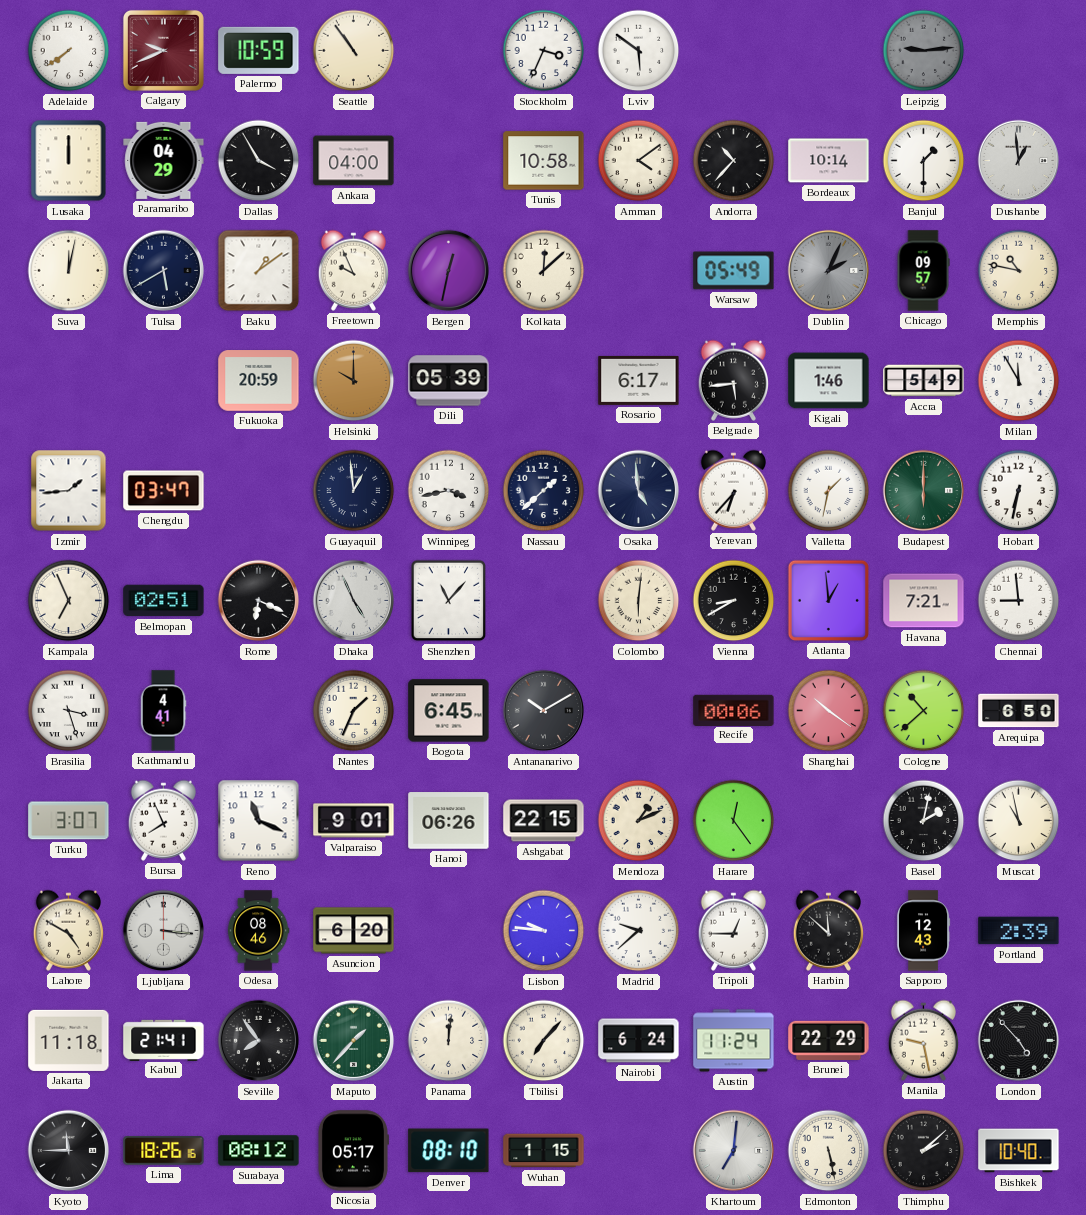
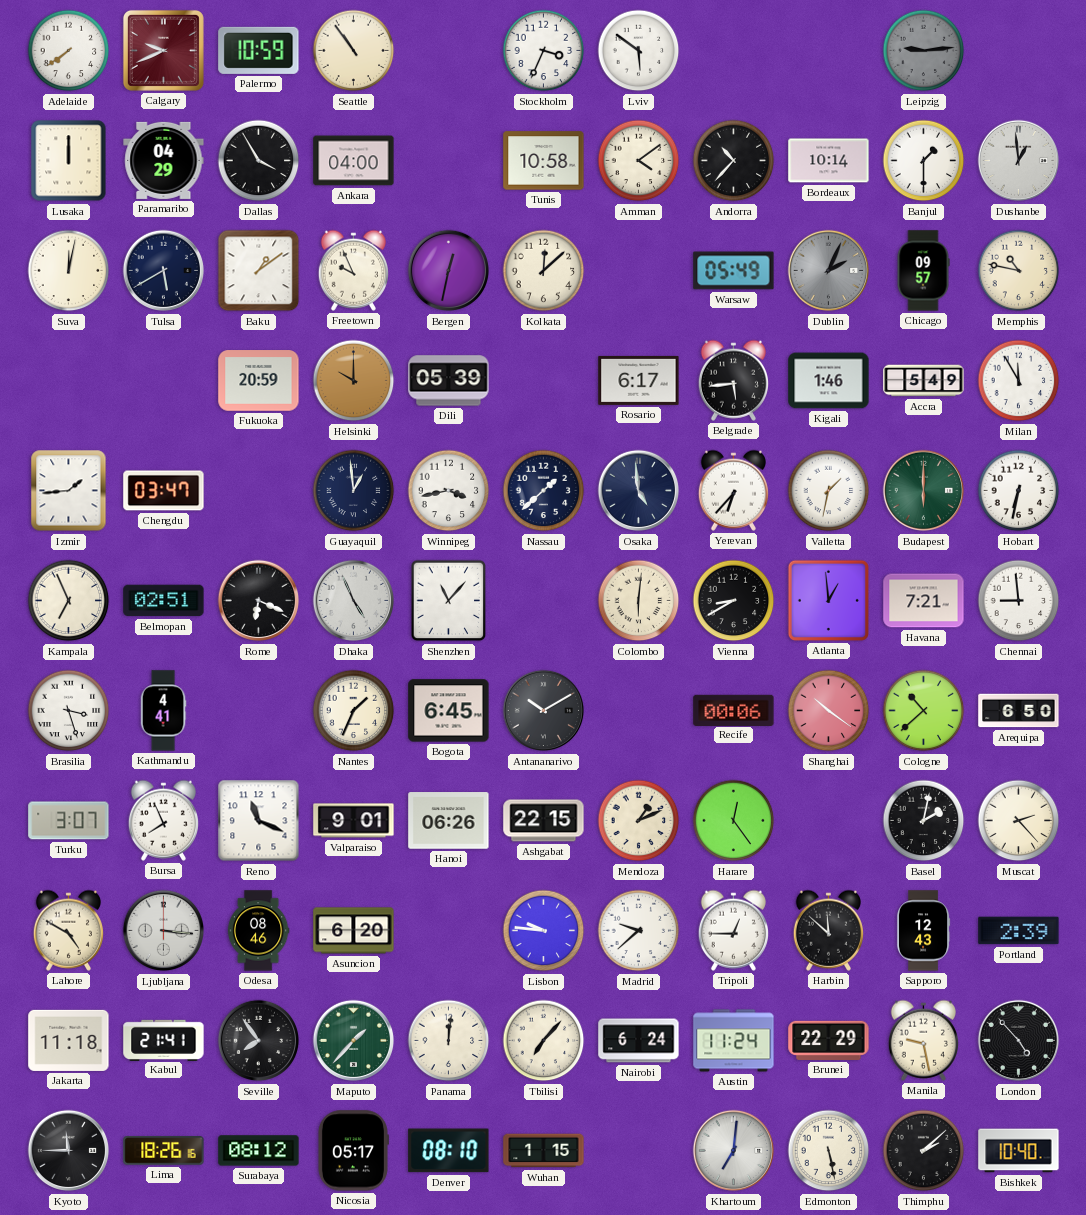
Muscat: 10:58 -> 2:23 (1019, 821)
